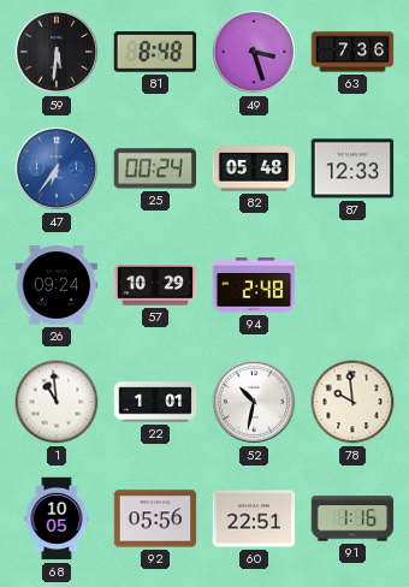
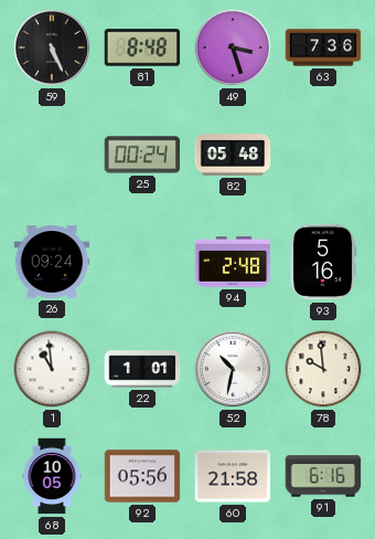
59: 5:31 -> 5:26 (52, 47)
47: 6:36 -> none (57, 168)
87: 12:33 -> none (352, 168)
57: 10:29 -> none (155, 285)
93: none -> 5:16 (323, 262)
60: 22:51 -> 21:58 (233, 476)
91: 1:16 -> 6:16 (323, 476)
